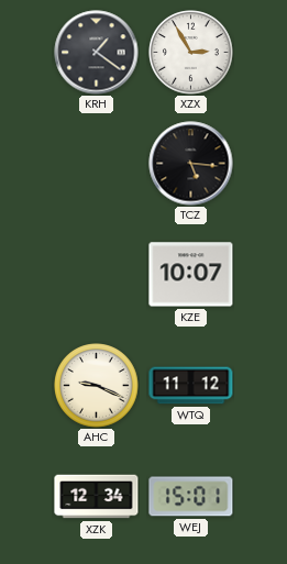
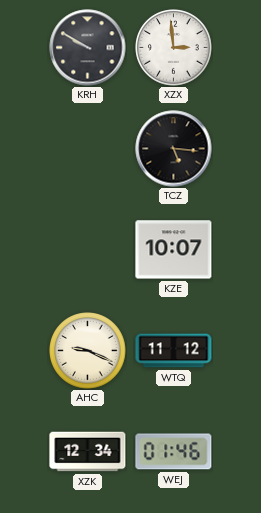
KRH: 1:21 -> 9:50 (88, 48)
XZX: 2:55 -> 2:59 (174, 48)
WEJ: 15:01 -> 01:46 (174, 452)
